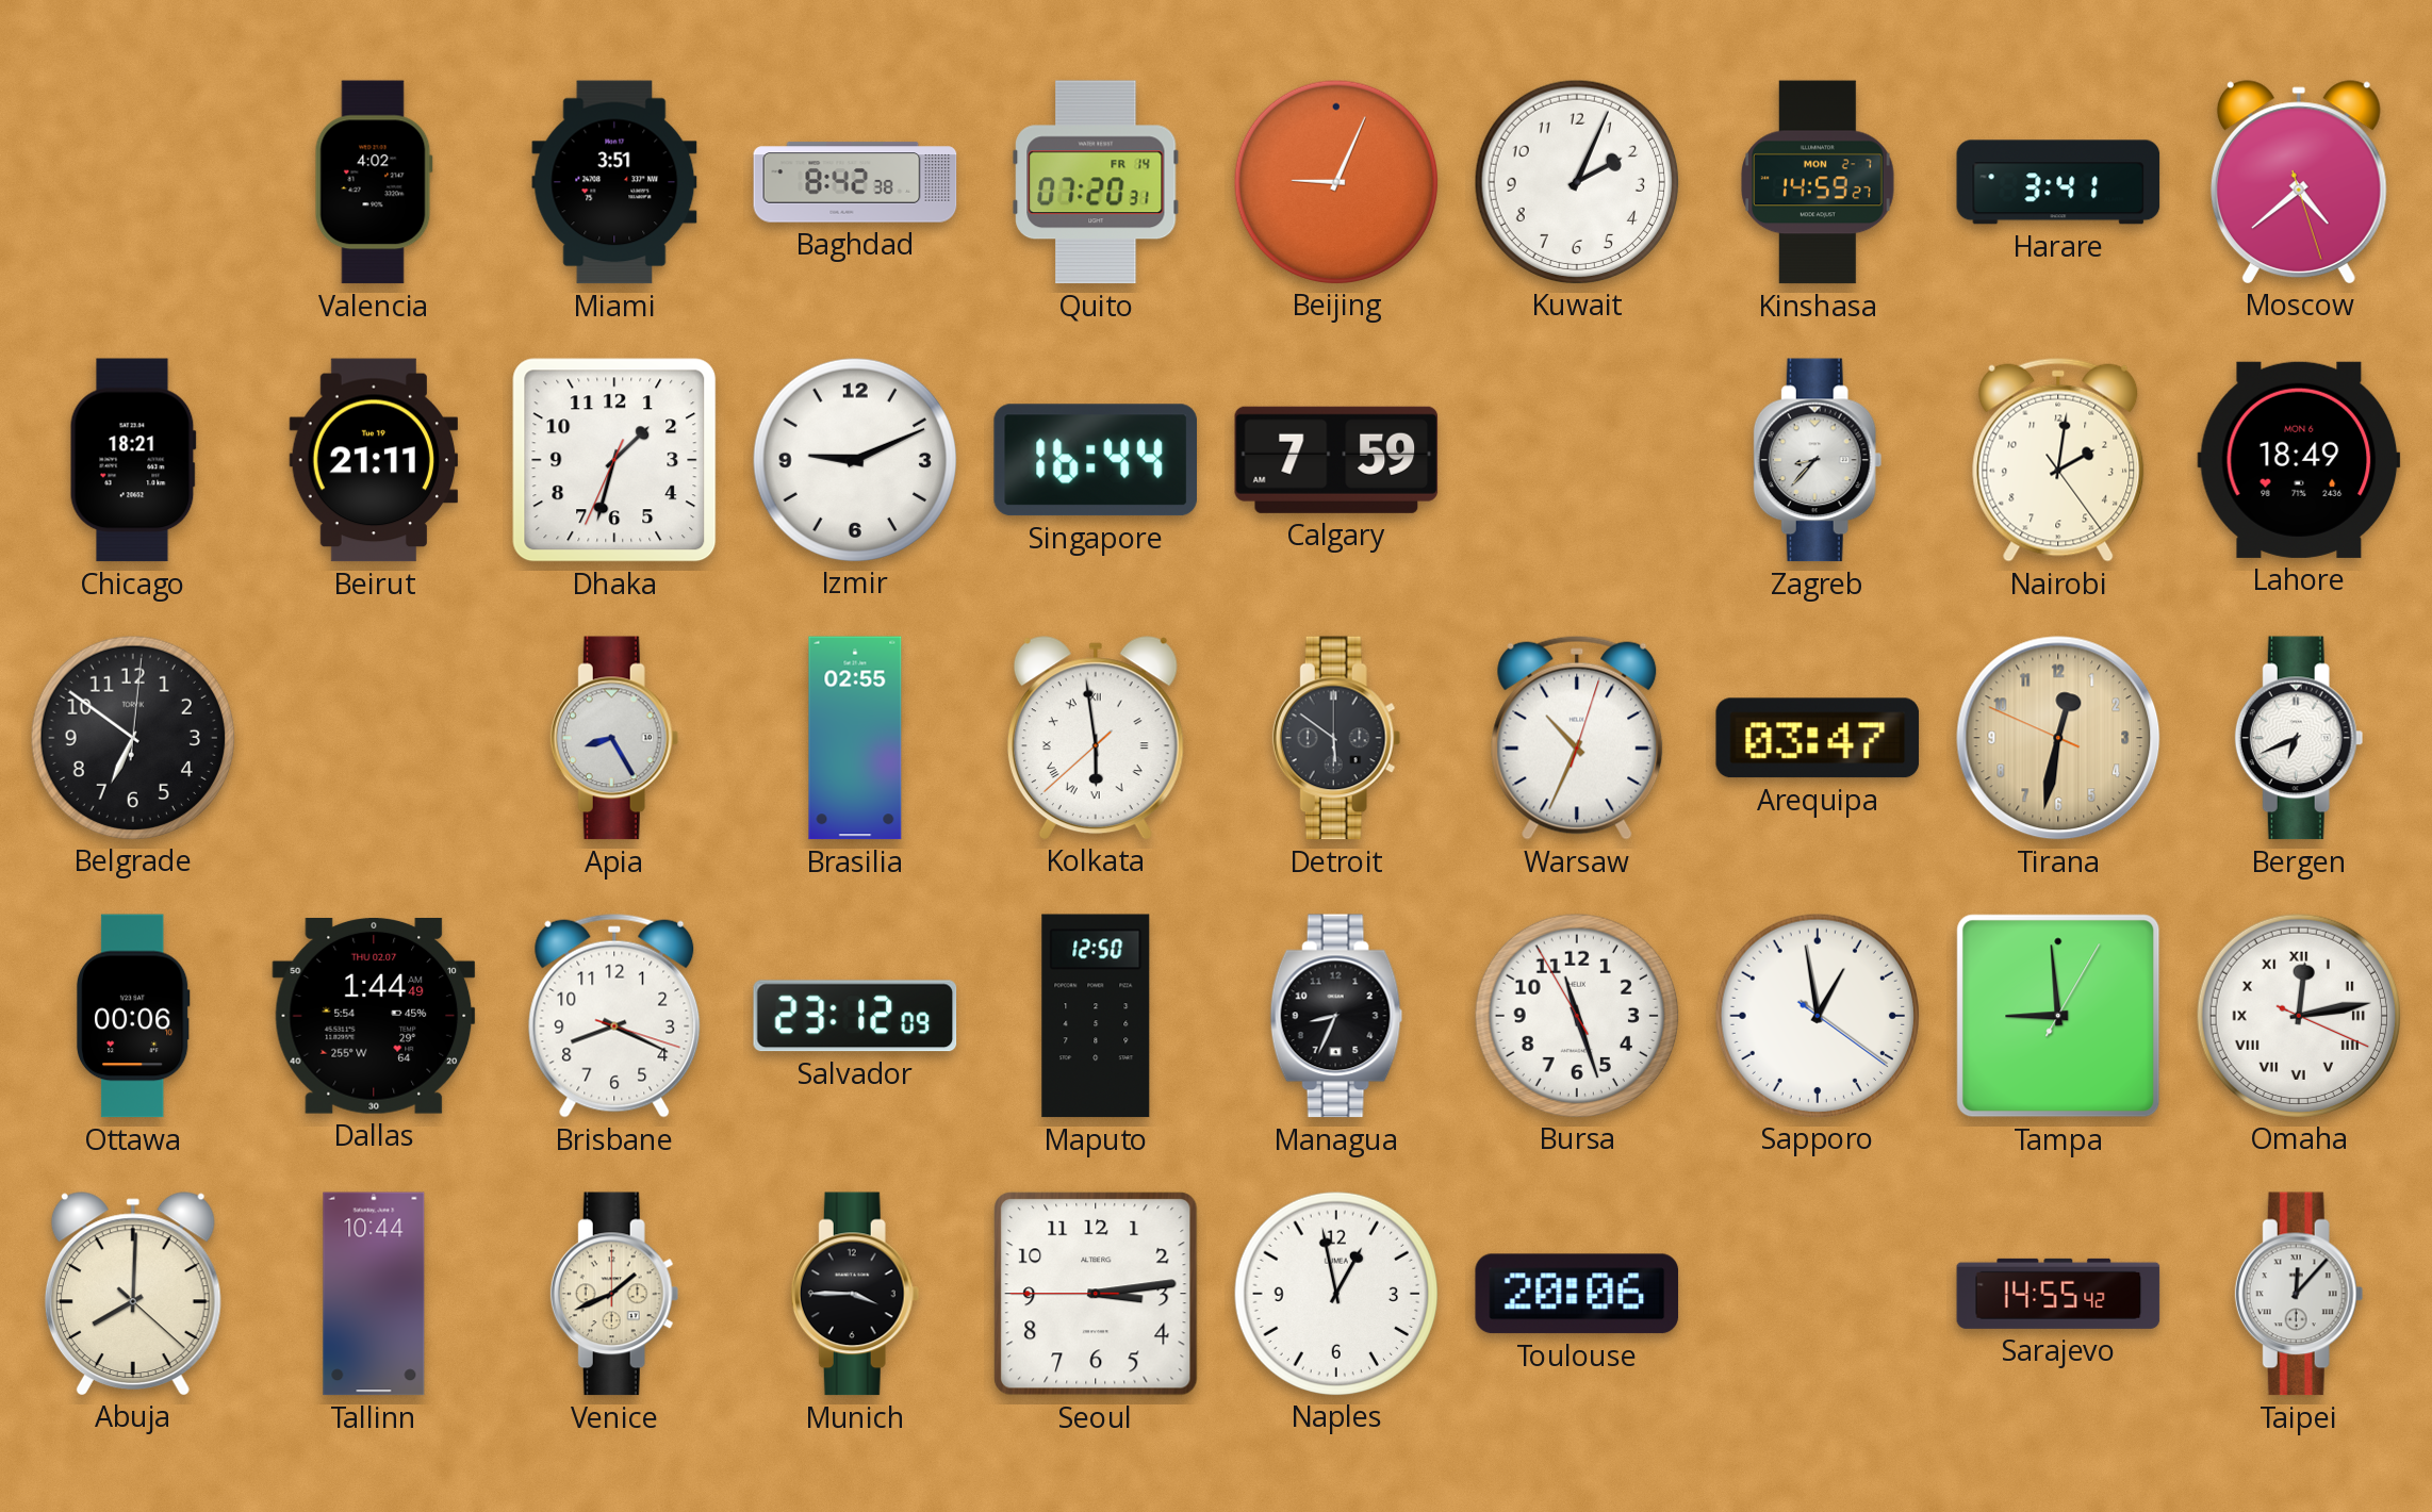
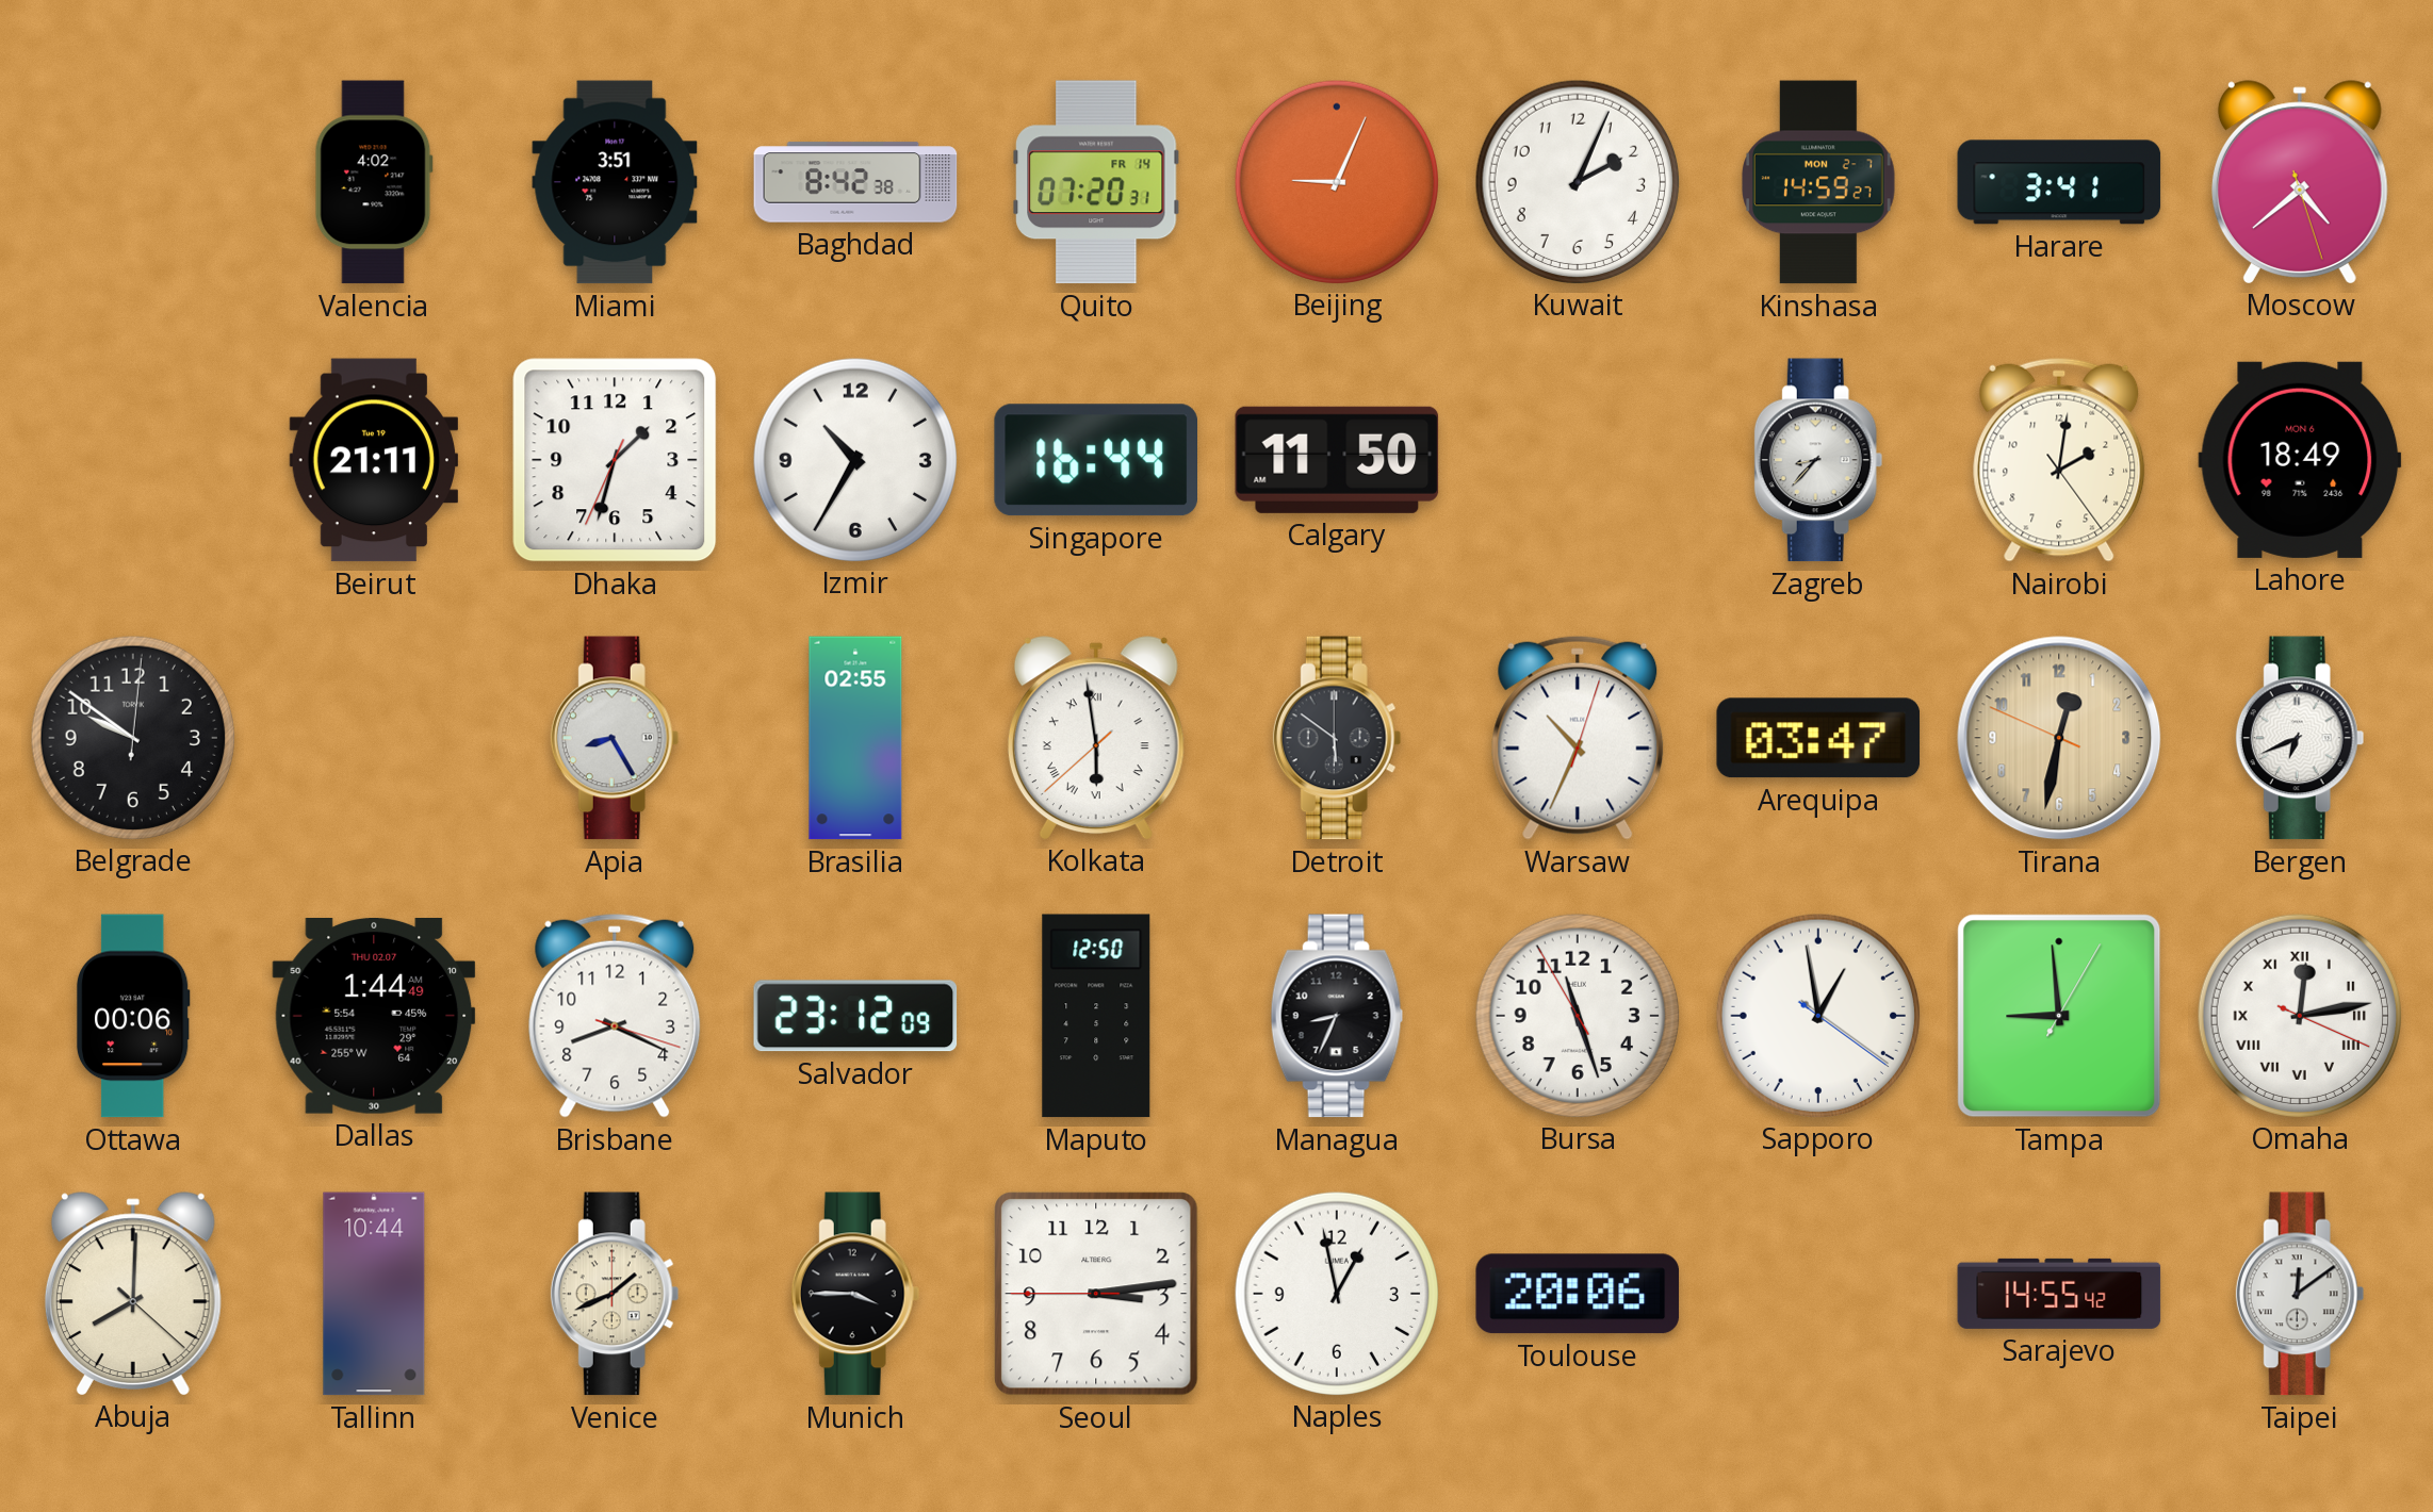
Chicago: 18:21 -> none (133, 460)
Izmir: 9:11 -> 10:35 (854, 459)
Calgary: 7:59 -> 11:50 (1337, 460)
Belgrade: 6:51 -> 9:51 (132, 737)
Taipei: 12:07 -> 12:09 (2300, 1294)
